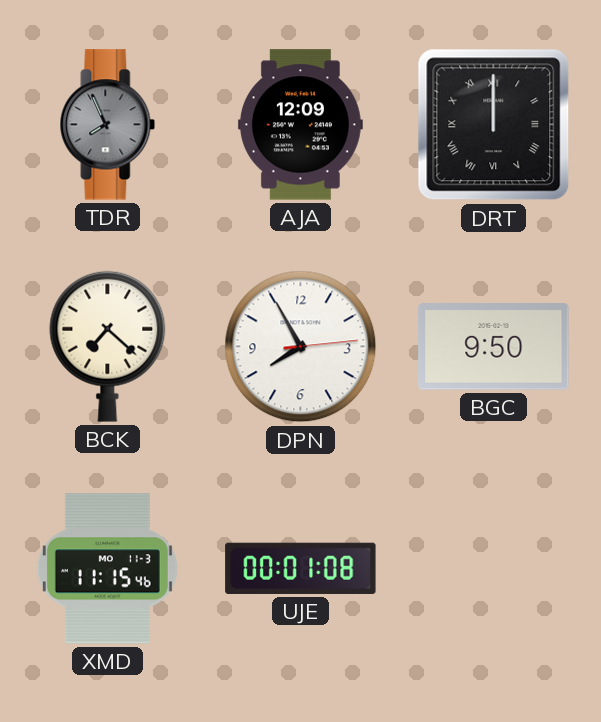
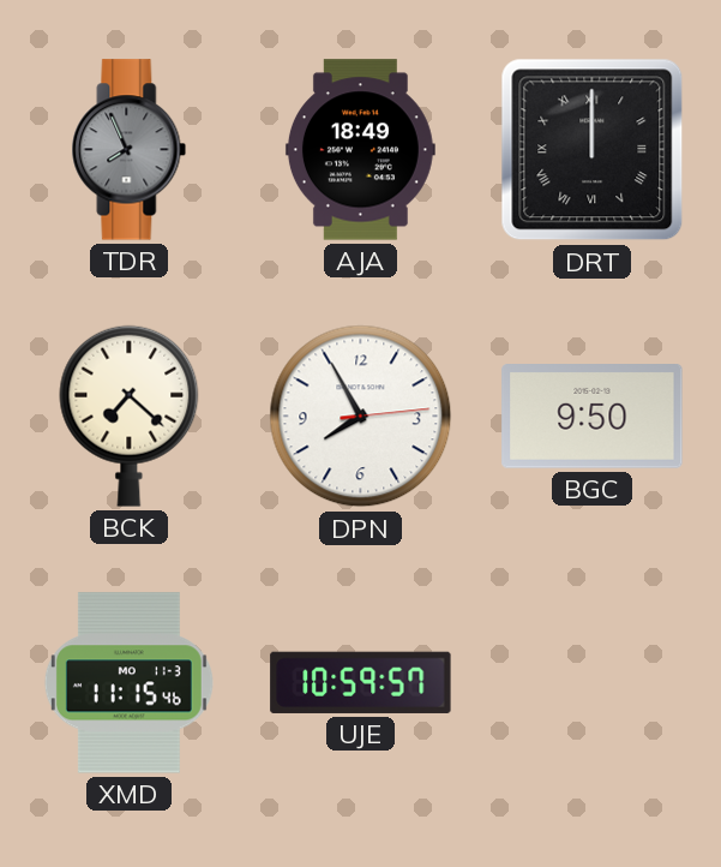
AJA: 12:09 -> 18:49 (360, 150)
UJE: 00:01 -> 10:59 (361, 682)
